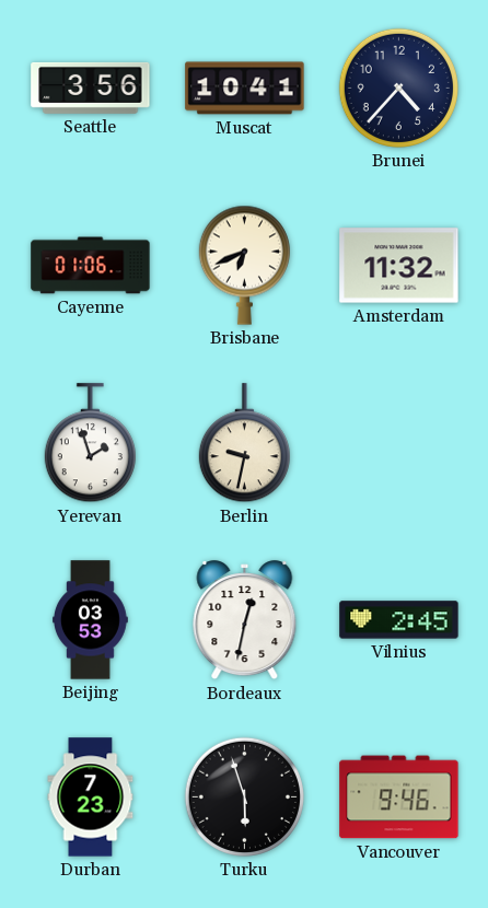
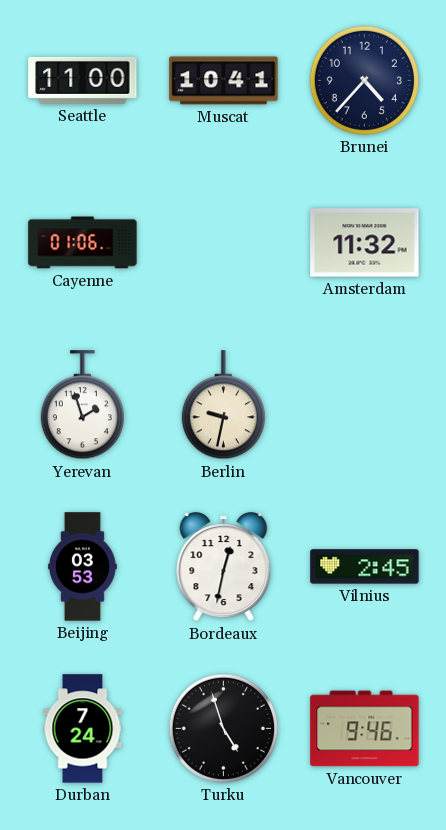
Seattle: 3:56 -> 11:00 (83, 80)
Brisbane: 6:41 -> none (244, 265)
Durban: 7:23 -> 7:24 (83, 729)
Turku: 5:57 -> 4:57 (223, 728)
